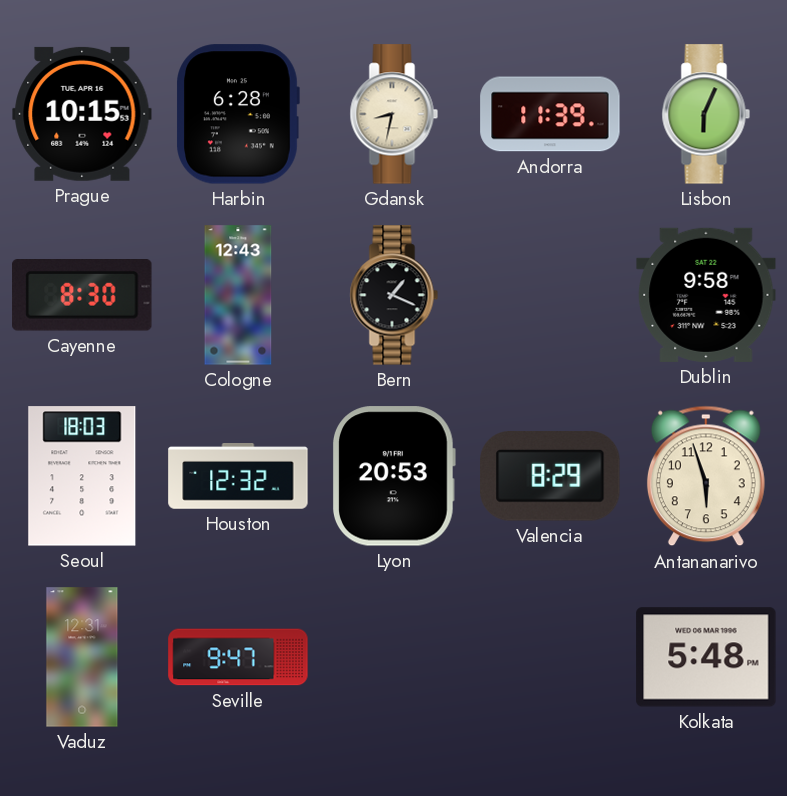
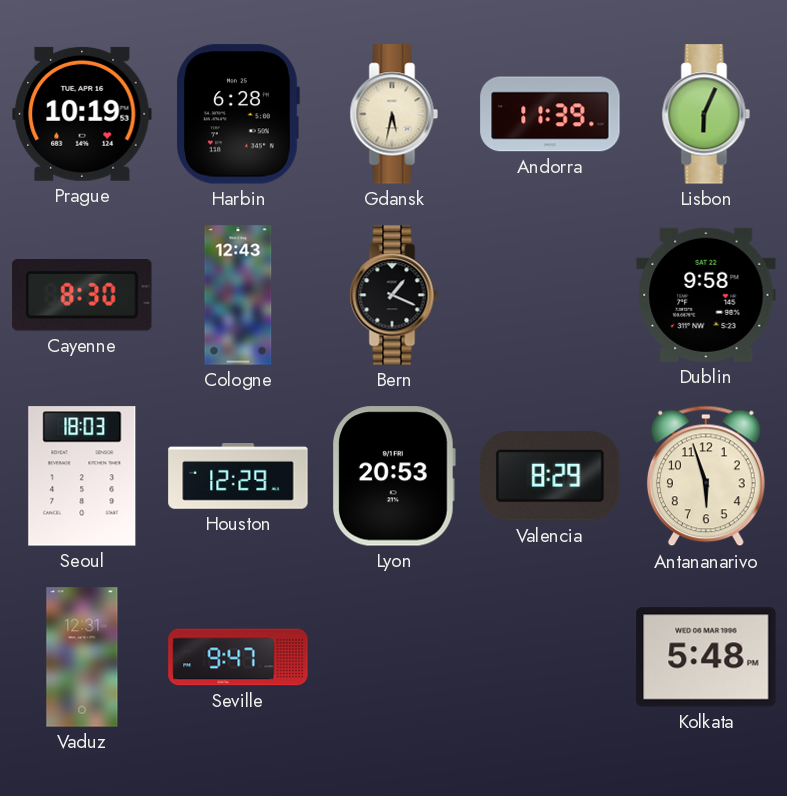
Prague: 10:15 -> 10:19 (82, 114)
Gdansk: 8:32 -> 5:32 (394, 114)
Houston: 12:32 -> 12:29 (238, 477)
